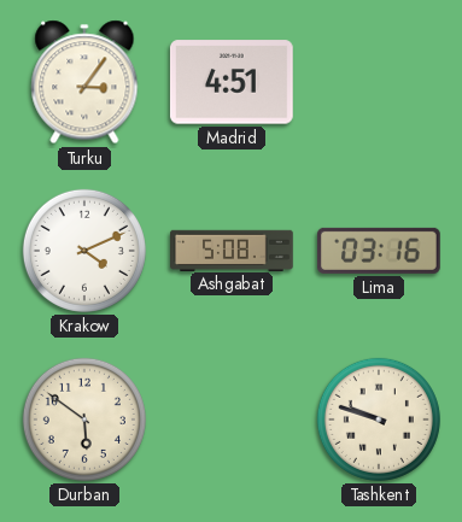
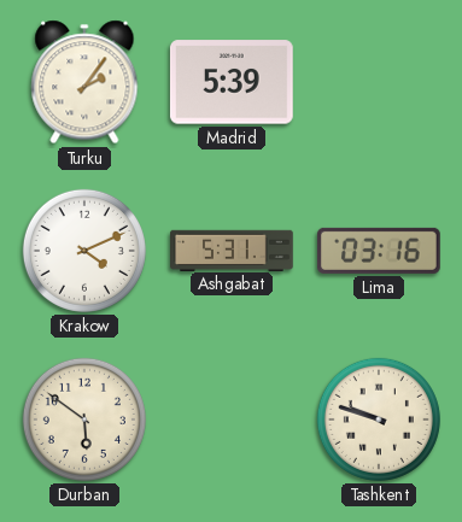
Turku: 3:06 -> 2:06 (84, 82)
Madrid: 4:51 -> 5:39 (232, 82)
Ashgabat: 5:08 -> 5:31 (233, 250)
